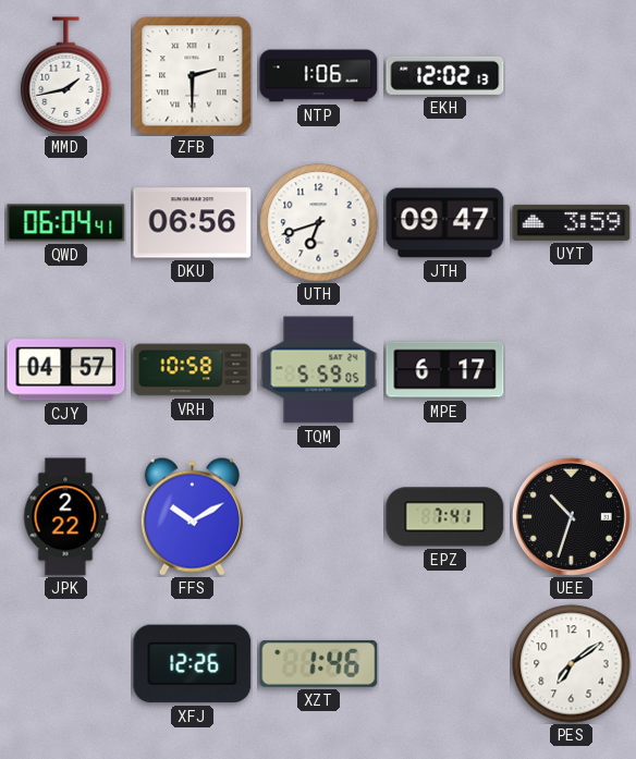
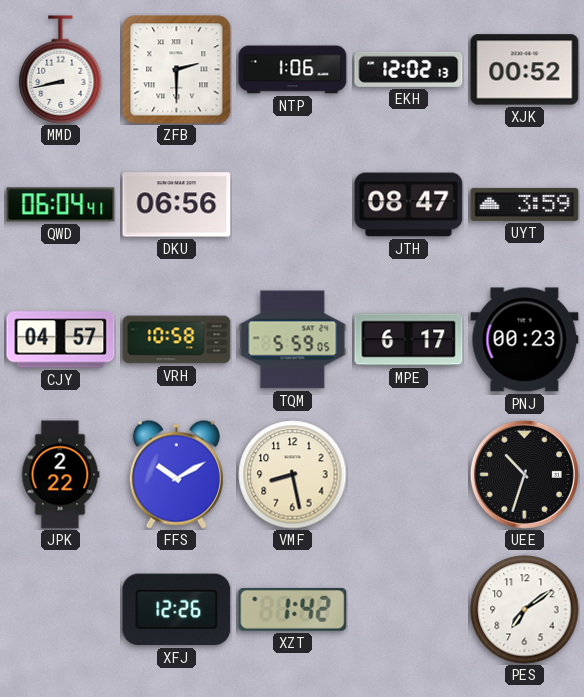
MMD: 1:43 -> 8:43 (61, 70)
XJK: none -> 00:52 (525, 70)
UTH: 6:42 -> none (319, 223)
JTH: 09:47 -> 08:47 (409, 205)
PNJ: none -> 00:23 (525, 340)
VMF: none -> 8:28 (293, 475)
EPZ: 7:41 -> none (445, 517)
XZT: 1:46 -> 1:42 (293, 609)
